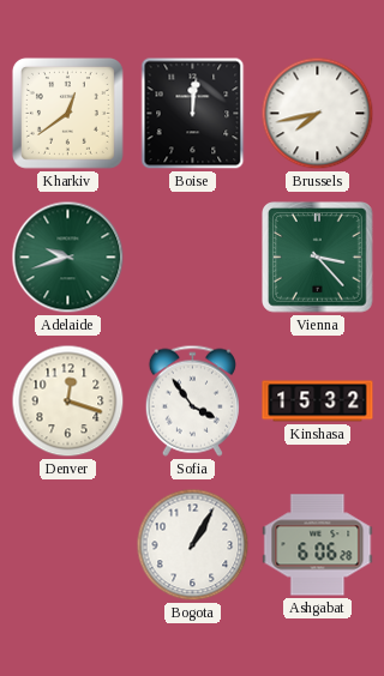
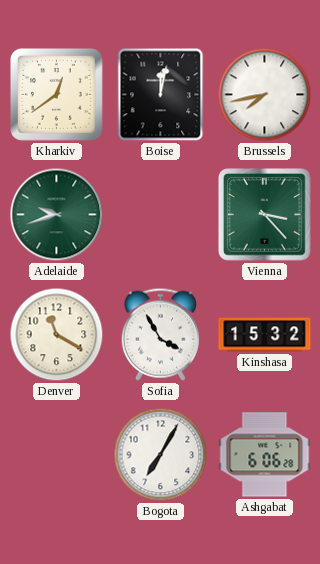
Boise: 12:01 -> 12:02 (161, 95)
Denver: 12:18 -> 11:20 (57, 335)
Sofia: 3:54 -> 3:55 (160, 334)
Bogota: 1:05 -> 7:05 (161, 455)
